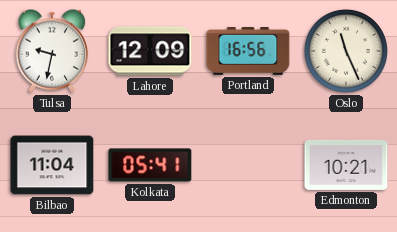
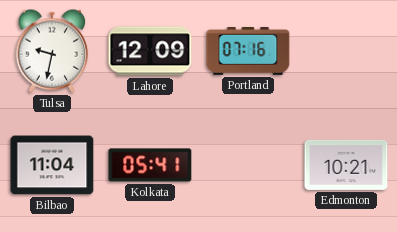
Portland: 16:56 -> 07:16 (248, 51)
Oslo: 11:26 -> none (346, 51)
